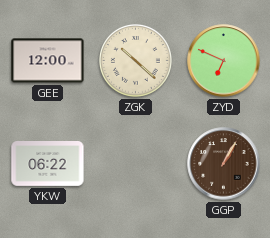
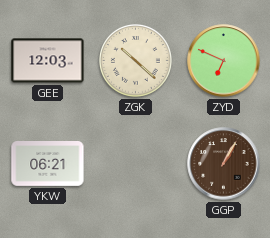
GEE: 12:00 -> 12:03 (48, 61)
YKW: 06:22 -> 06:21 (48, 164)
